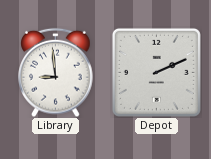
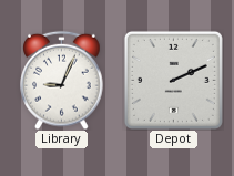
Library: 8:59 -> 9:04 (62, 80)
